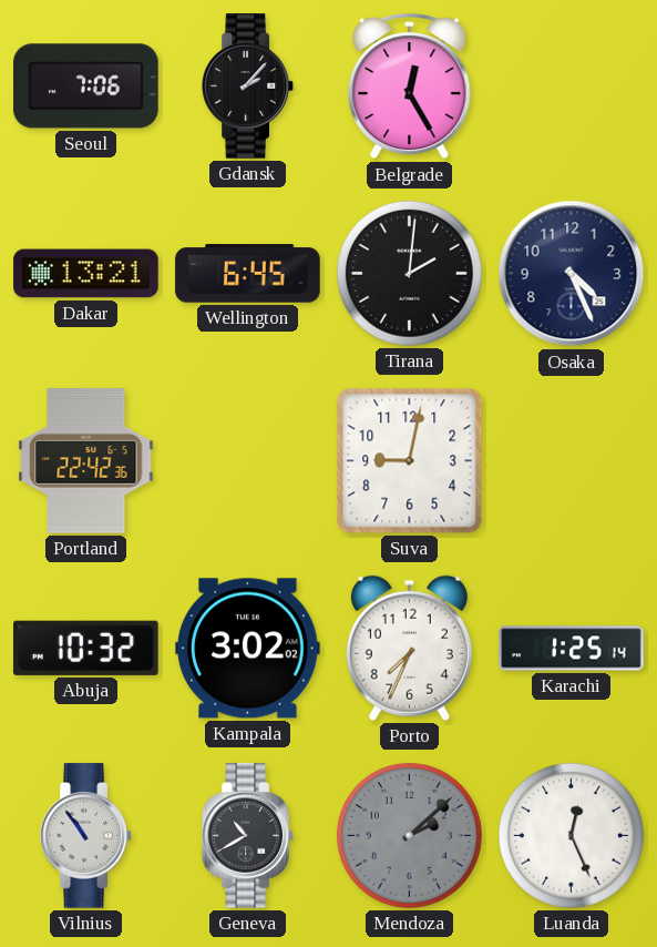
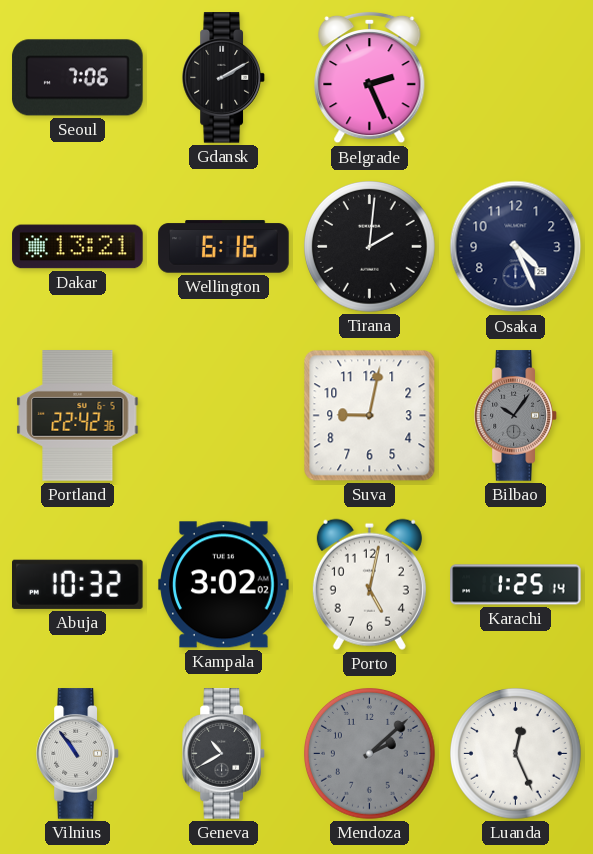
Gdansk: 2:07 -> 2:10 (224, 78)
Belgrade: 12:25 -> 2:26 (370, 78)
Wellington: 6:45 -> 6:16 (224, 247)
Bilbao: none -> 10:06 (516, 416)
Porto: 7:34 -> 5:02 (369, 584)
